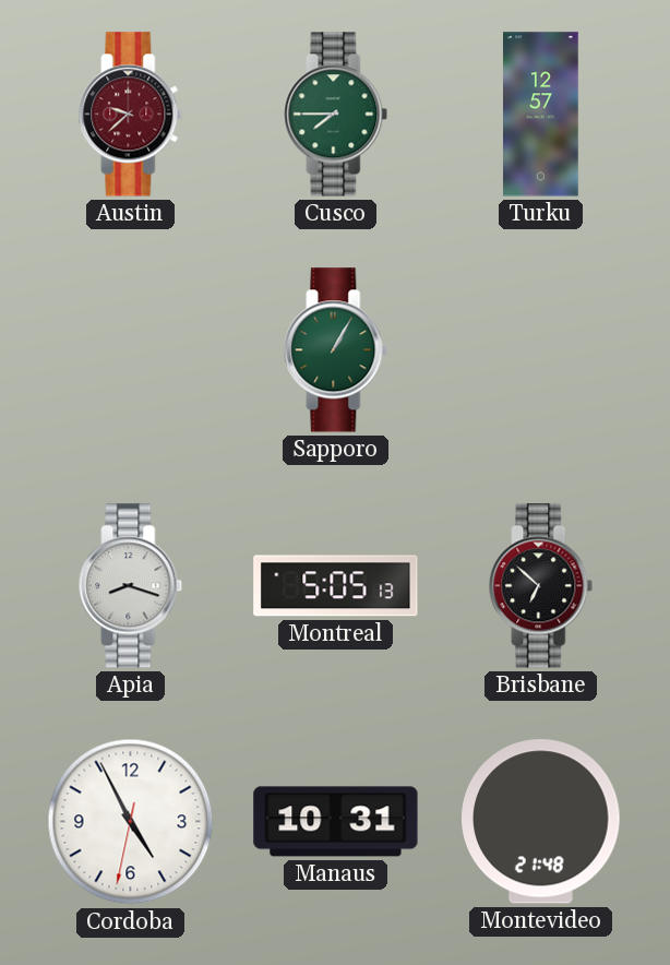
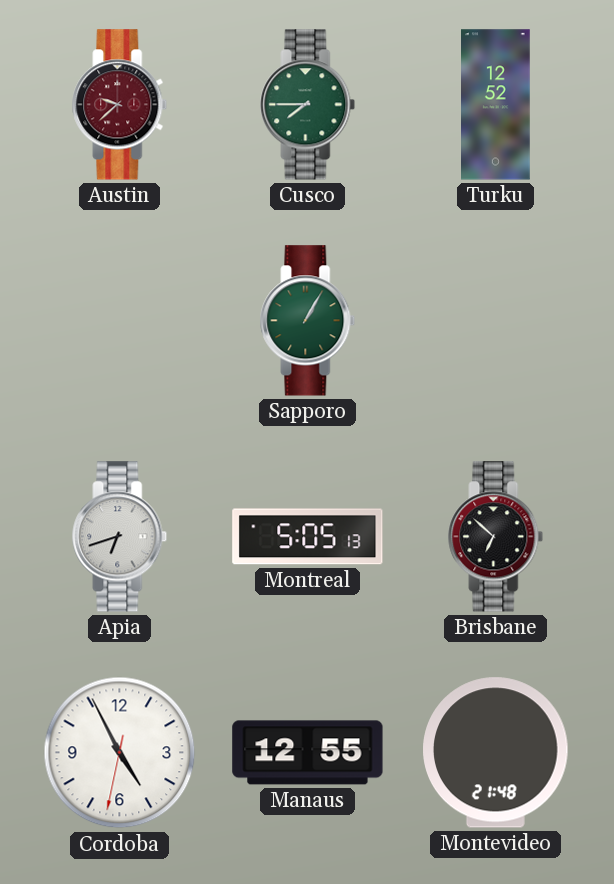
Turku: 12:57 -> 12:52 (496, 105)
Apia: 8:18 -> 6:42 (120, 537)
Manaus: 10:31 -> 12:55 (308, 753)
